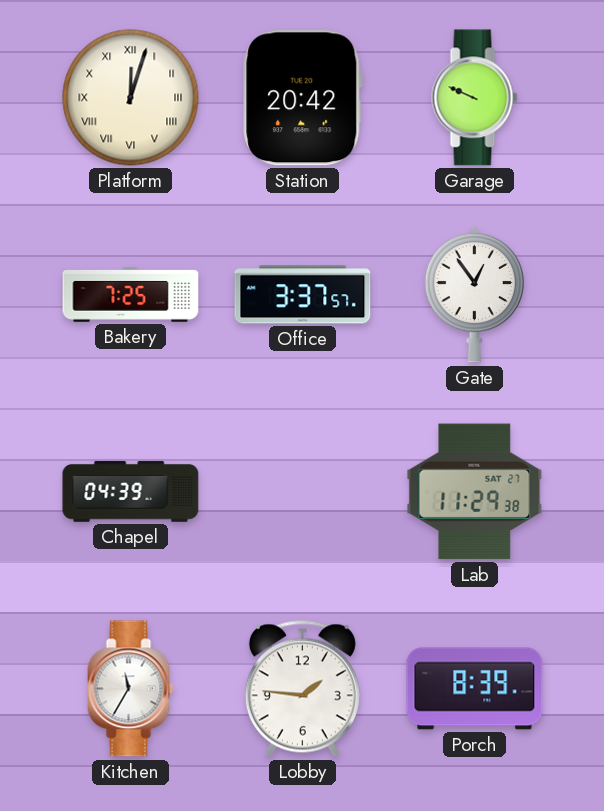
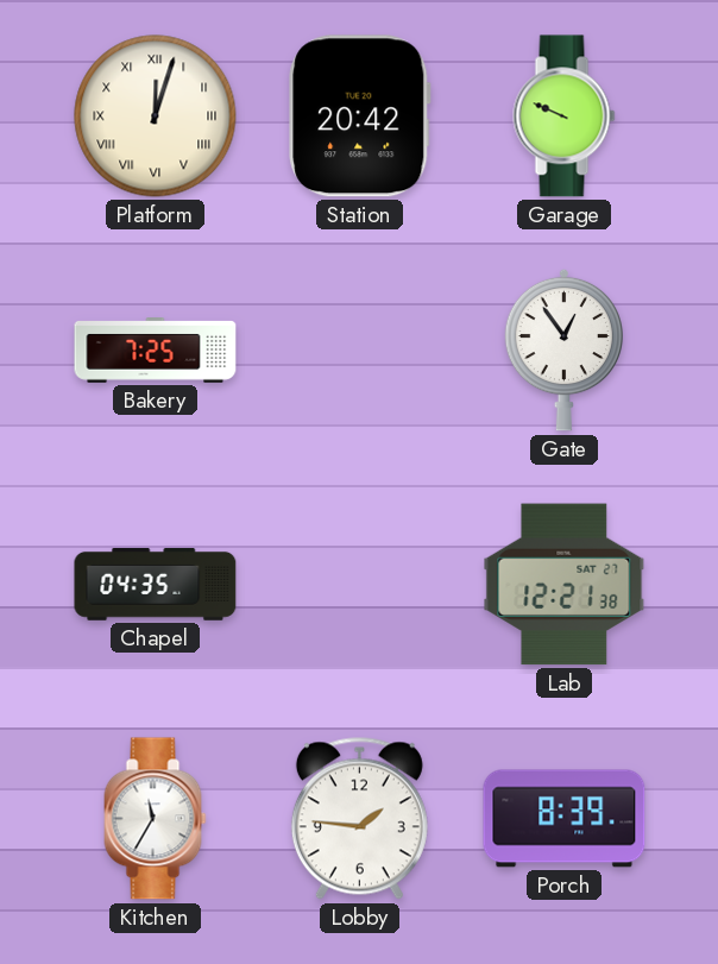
Office: 3:37 -> none (303, 295)
Chapel: 04:39 -> 04:35 (156, 585)
Lab: 11:29 -> 12:21 (565, 585)
